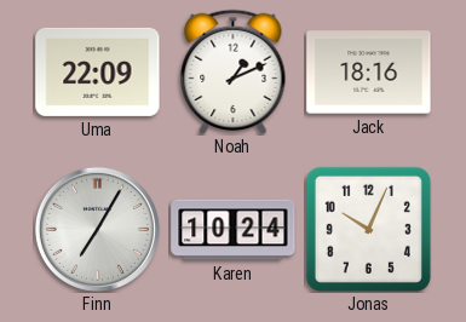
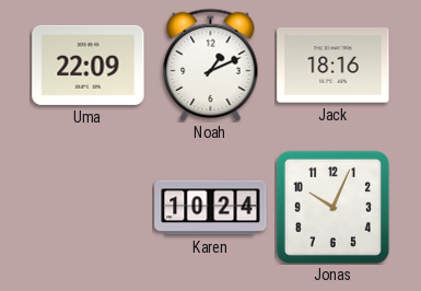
Finn: 7:05 -> none (97, 229)
